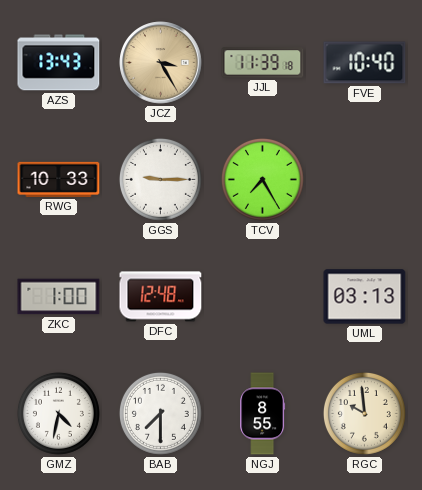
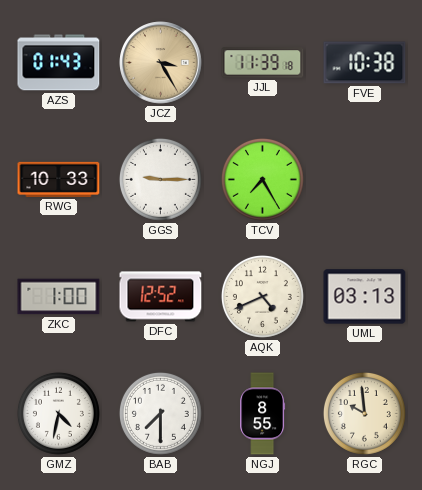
AZS: 13:43 -> 01:43 (59, 63)
FVE: 10:40 -> 10:38 (365, 63)
DFC: 12:48 -> 12:52 (161, 297)
AQK: none -> 4:41 (262, 296)
